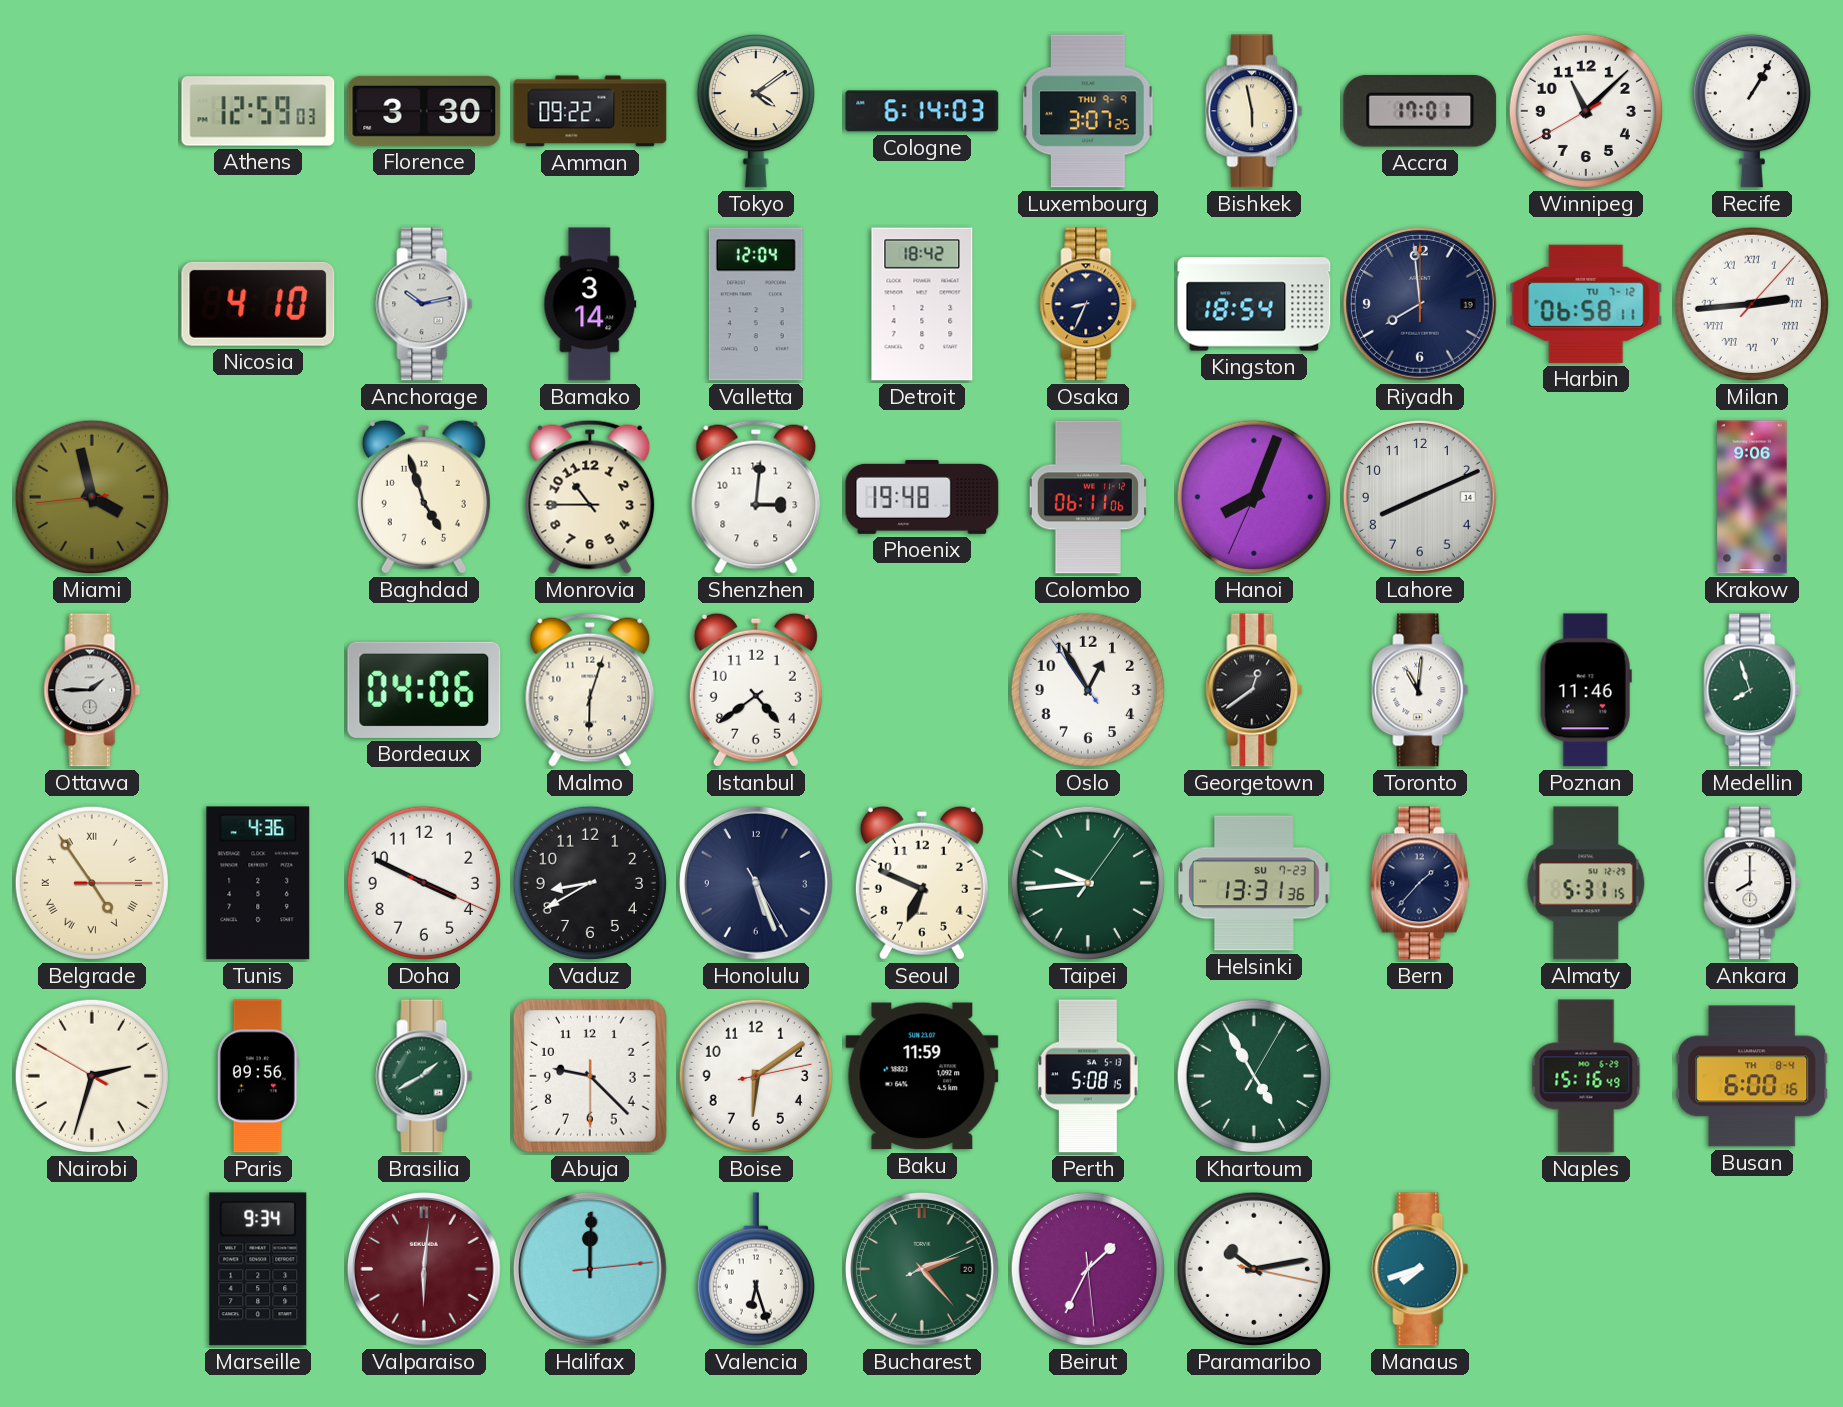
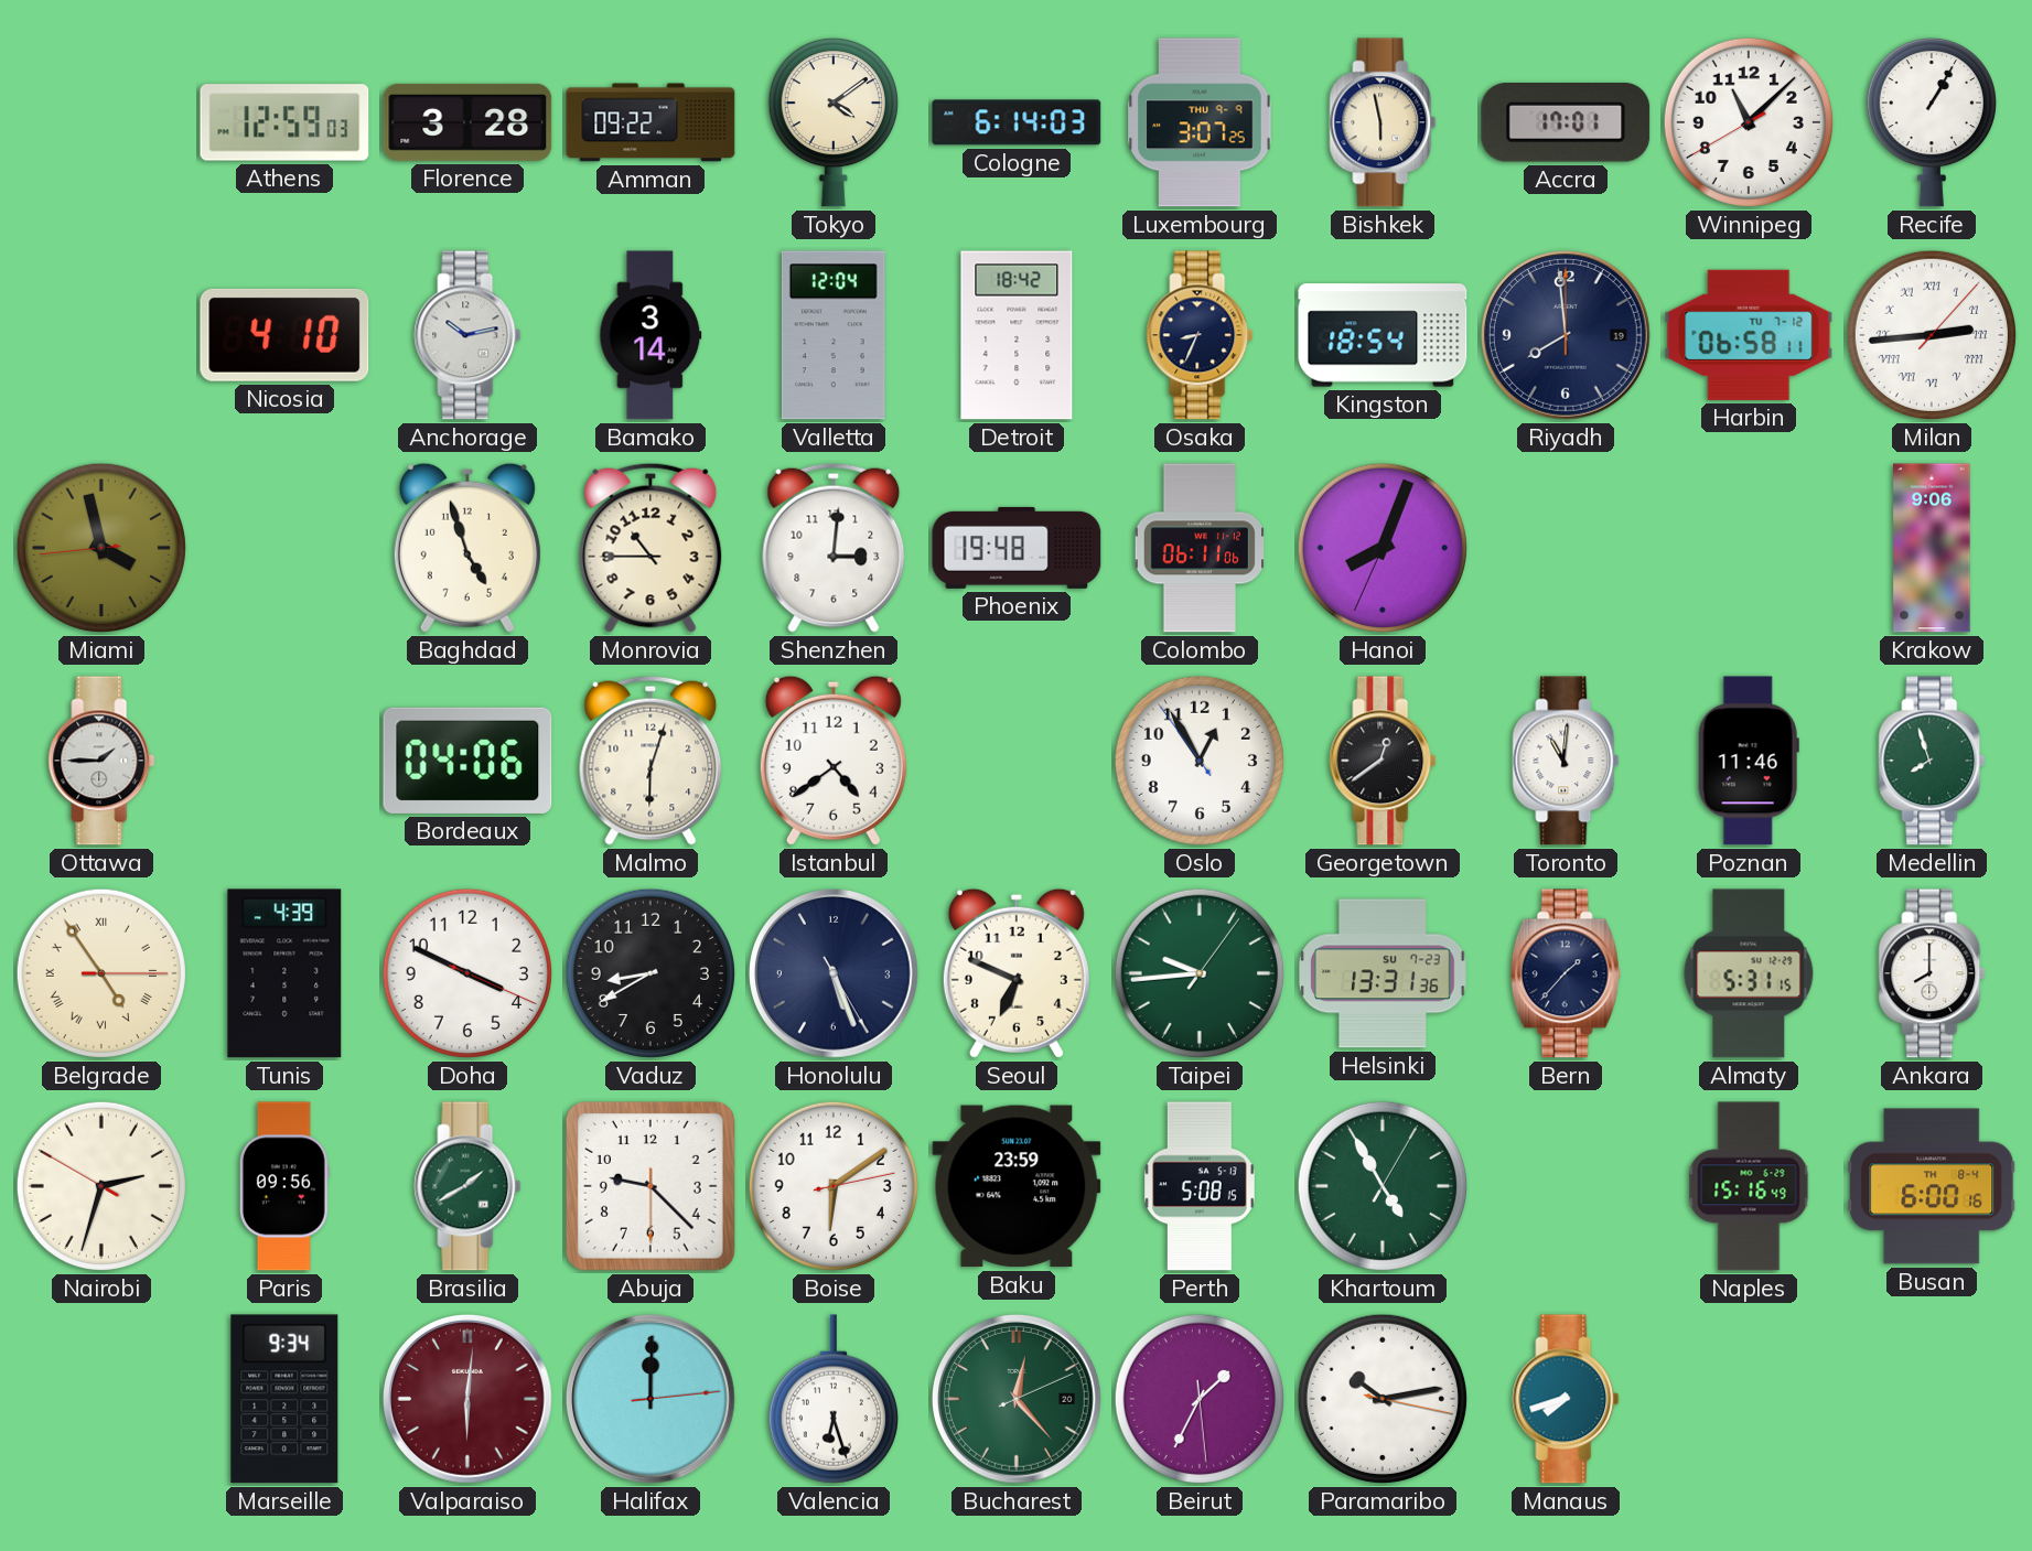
Florence: 3:30 -> 3:28 (467, 122)
Lahore: 8:11 -> none (1420, 497)
Tunis: 4:36 -> 4:39 (284, 973)
Baku: 11:59 -> 23:59 (1017, 1186)
Bucharest: 2:23 -> 12:23 (1017, 1399)
